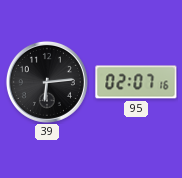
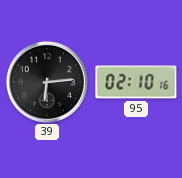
95: 02:07 -> 02:10 (136, 82)
